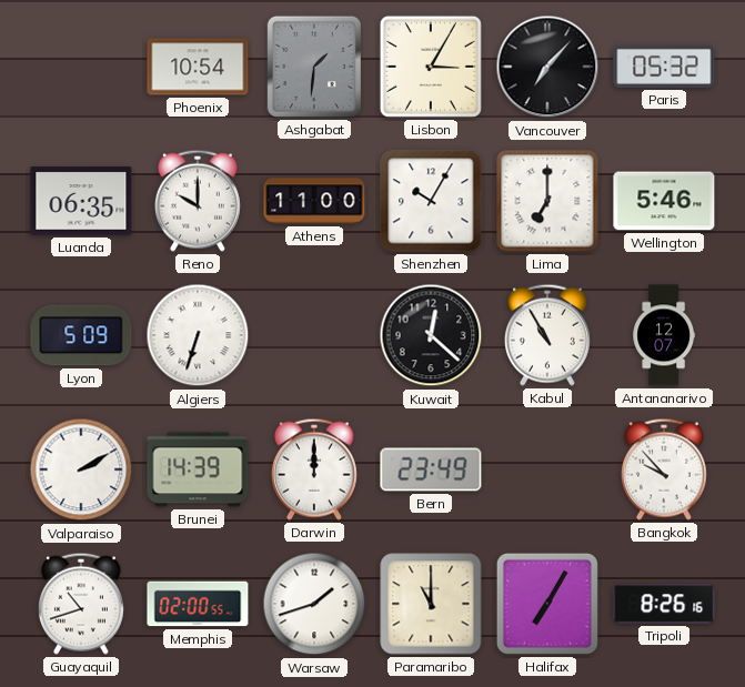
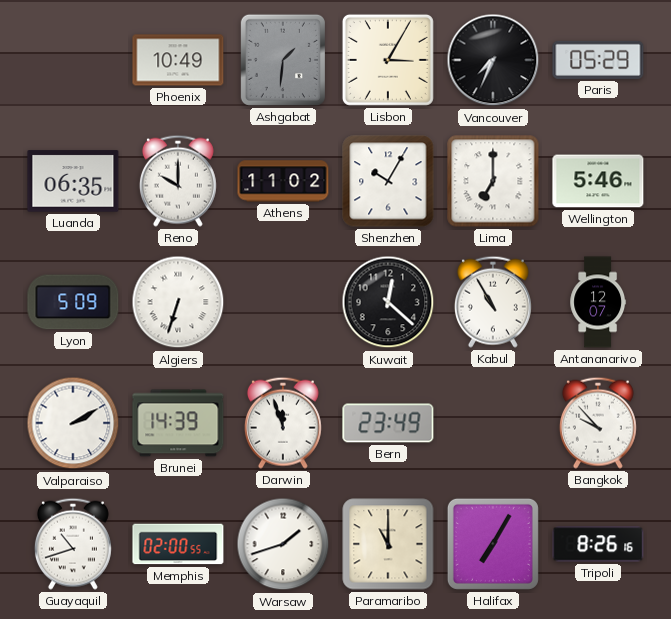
Phoenix: 10:54 -> 10:49 (178, 60)
Vancouver: 7:07 -> 7:34 (493, 60)
Paris: 05:32 -> 05:29 (598, 60)
Athens: 11:00 -> 11:02 (283, 181)
Darwin: 12:00 -> 11:57 (283, 423)
